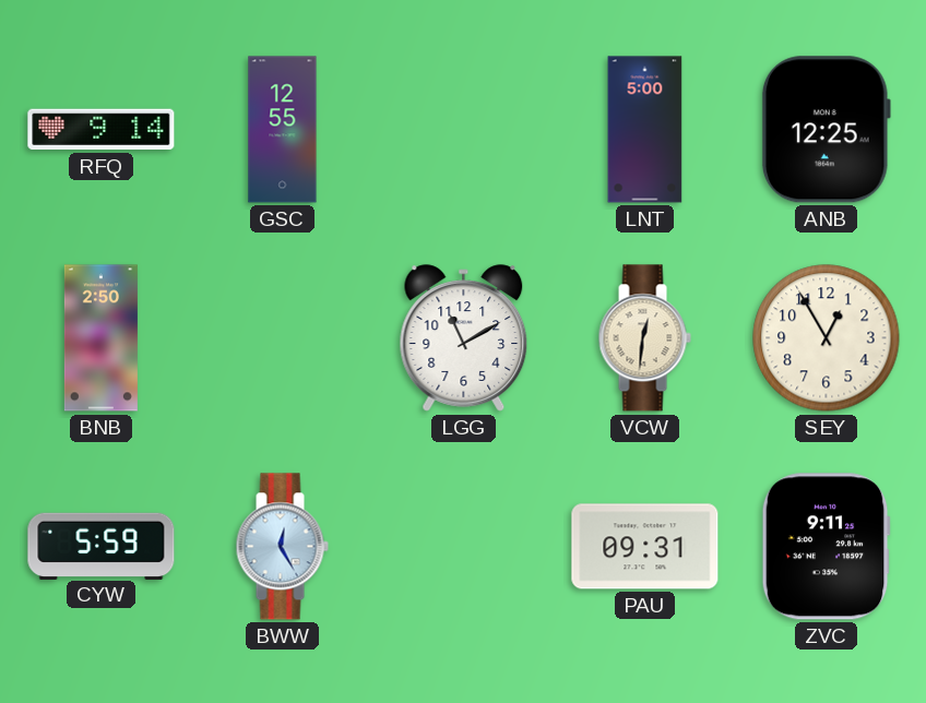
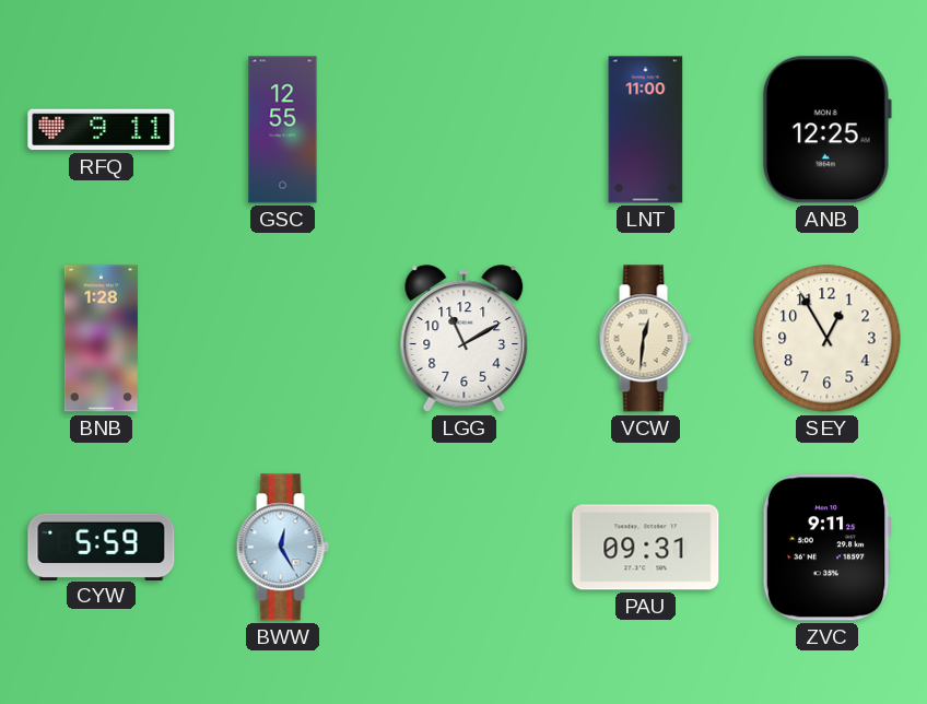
RFQ: 9:14 -> 9:11 (102, 130)
LNT: 5:00 -> 11:00 (646, 130)
BNB: 2:50 -> 1:28 (101, 339)
